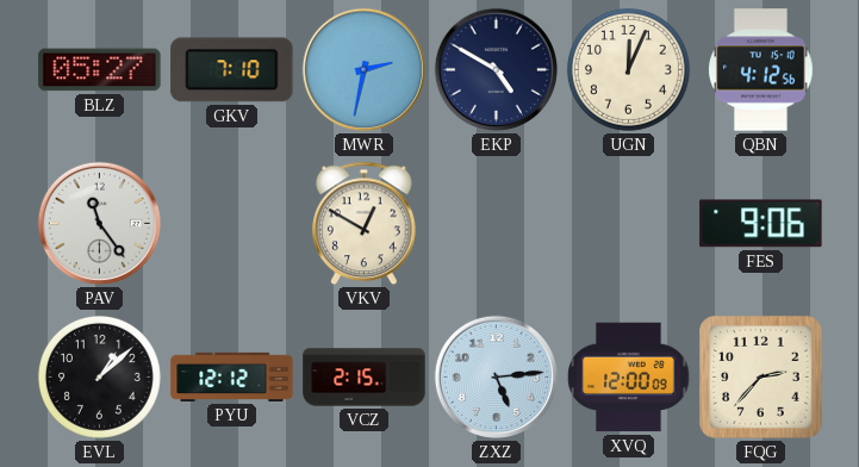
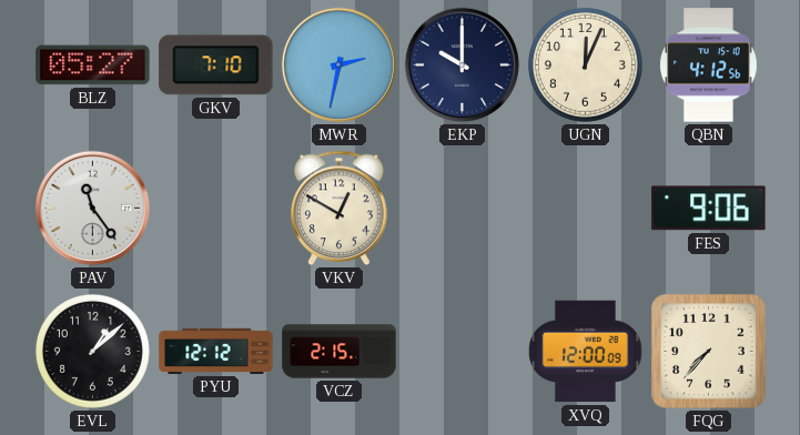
EKP: 4:50 -> 10:00 (462, 64)
ZXZ: 5:14 -> none (496, 376)
FQG: 2:37 -> 7:37 (709, 352)
